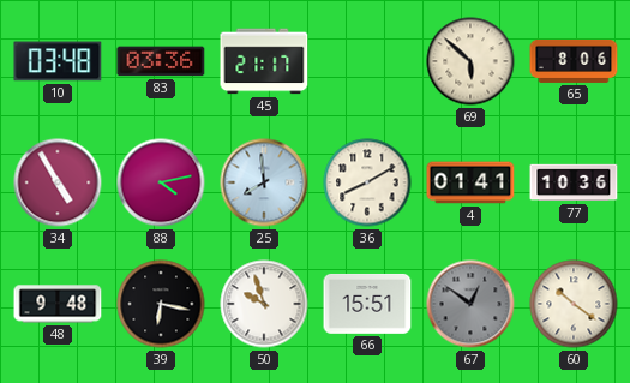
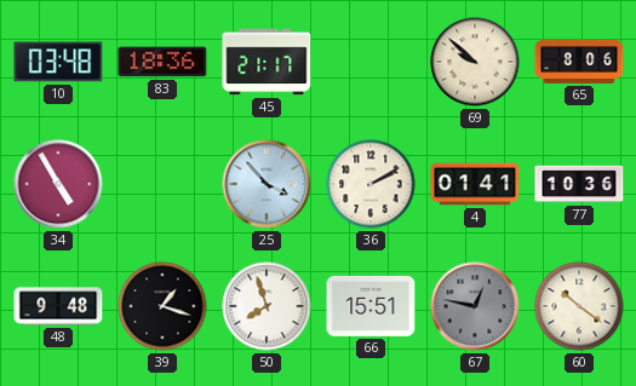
83: 03:36 -> 18:36 (162, 62)
69: 5:52 -> 9:52 (475, 62)
88: 4:13 -> none (161, 182)
25: 7:59 -> 3:53 (267, 184)
36: 8:10 -> 2:10 (371, 184)
39: 6:17 -> 1:18 (162, 306)
50: 9:57 -> 7:57 (267, 306)
67: 12:51 -> 12:47 (475, 306)
